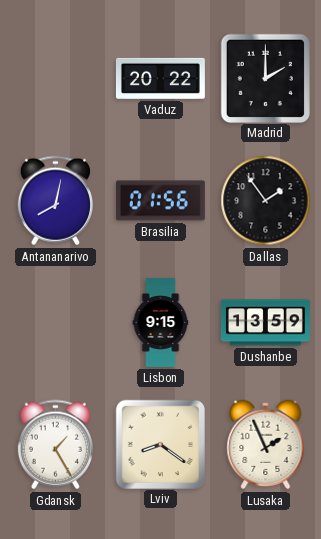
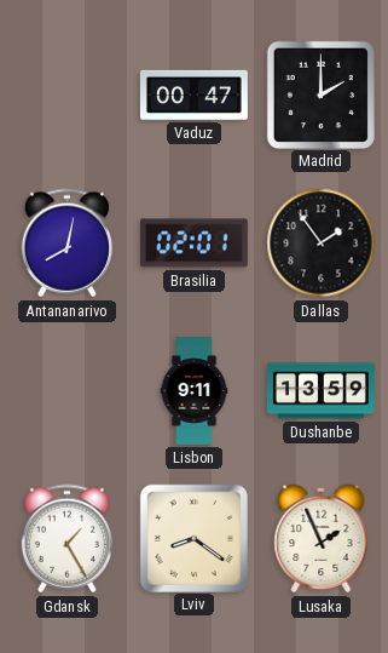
Vaduz: 20:22 -> 00:47 (193, 94)
Brasilia: 01:56 -> 02:01 (193, 244)
Lisbon: 9:15 -> 9:11 (195, 391)
